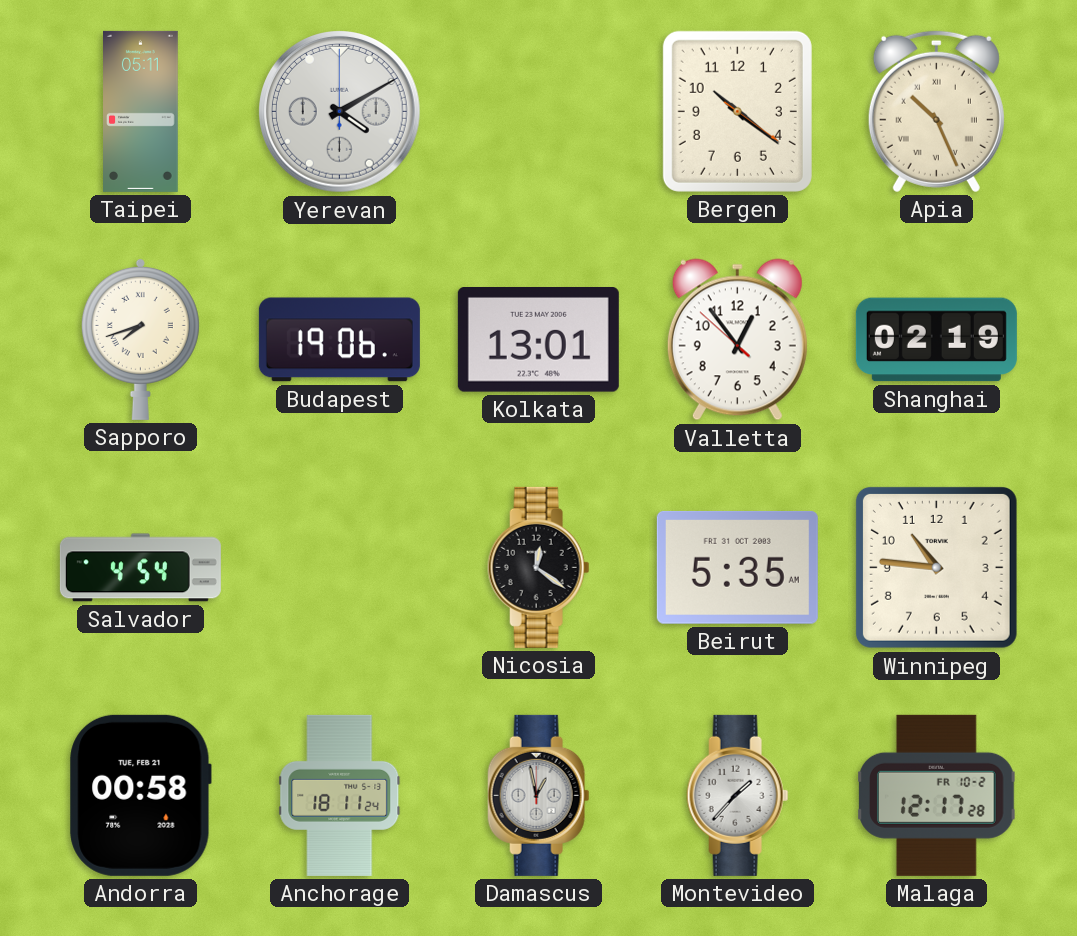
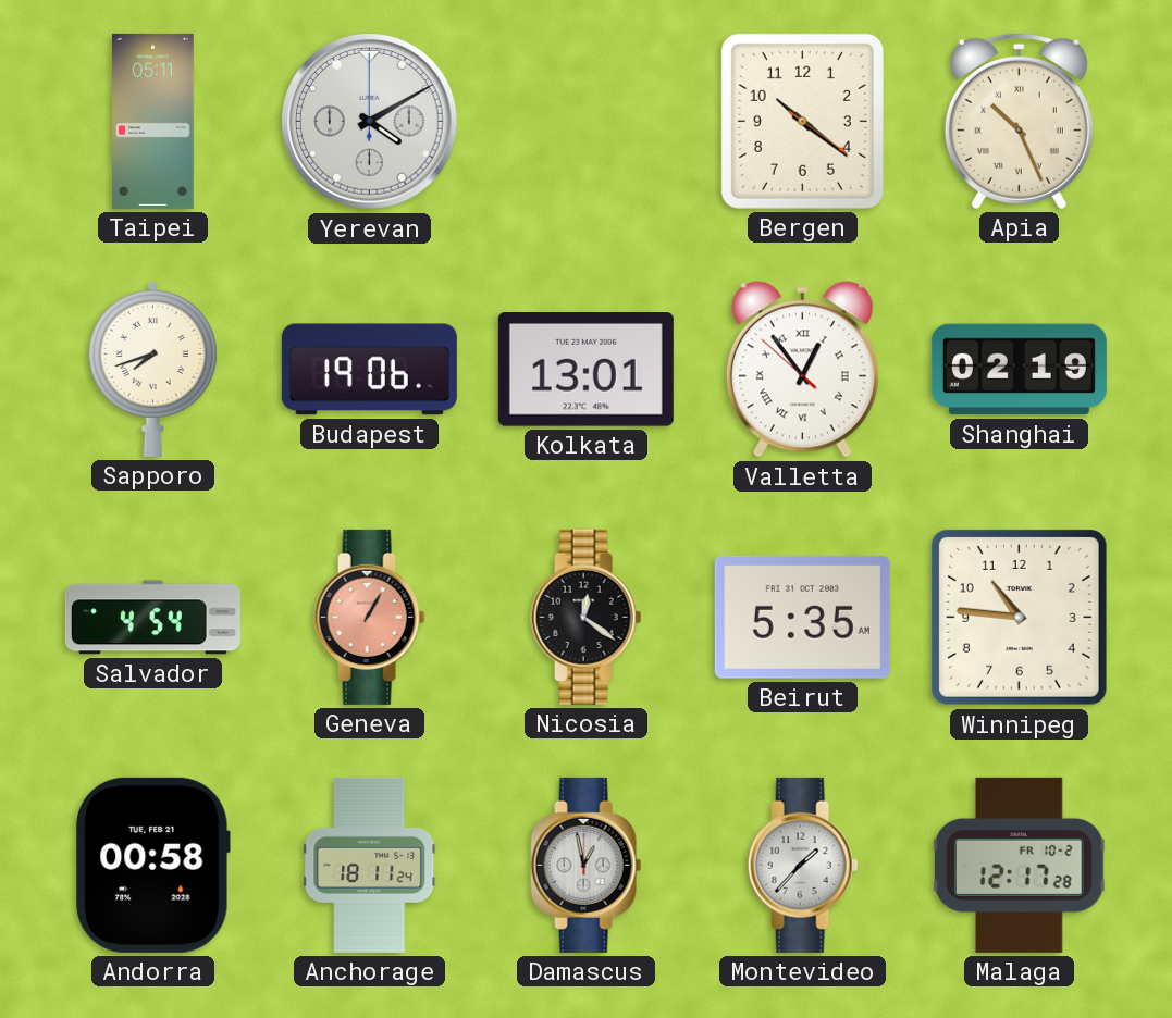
Valletta numerals: Arabic -> Roman (802, 370)
Geneva: none -> 1:05 (370, 617)
